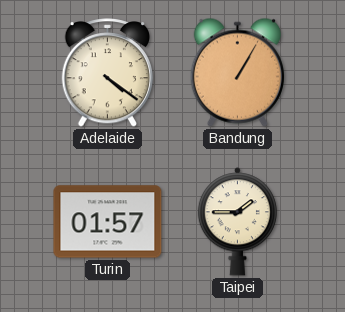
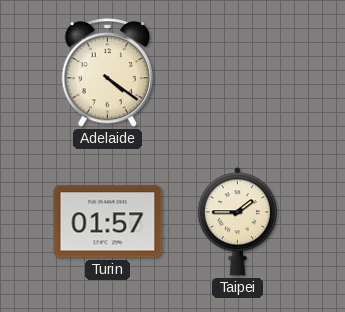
Bandung: 1:05 -> none (237, 72)
